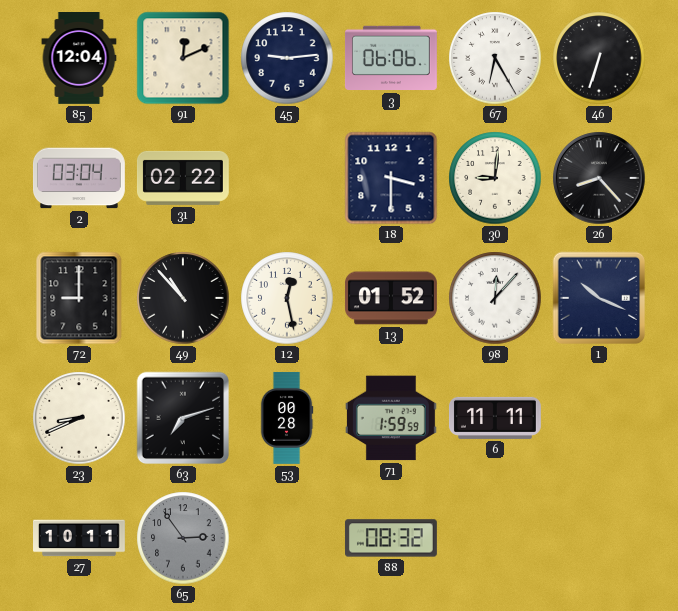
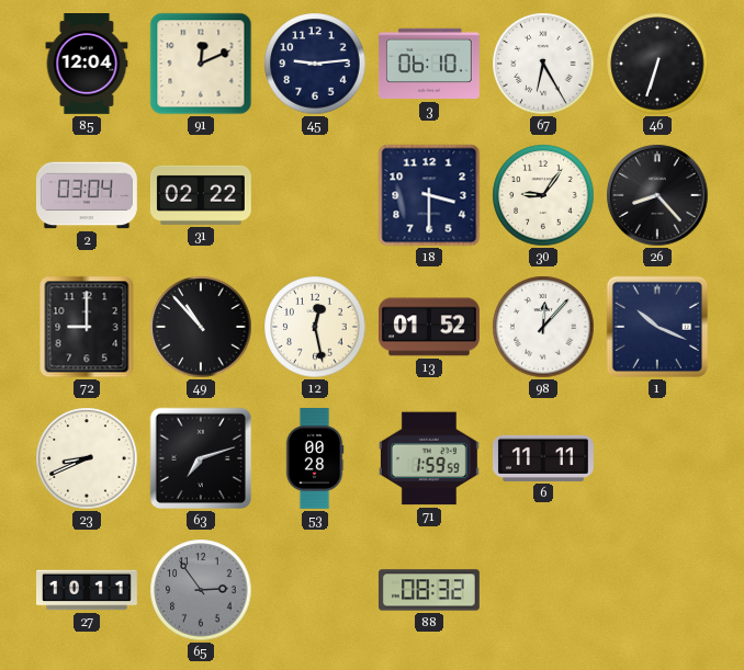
3: 06:06 -> 06:10 (429, 64)
30: 9:01 -> 9:06 (543, 195)
